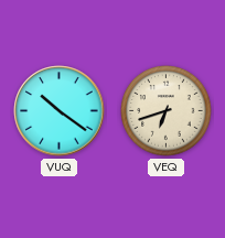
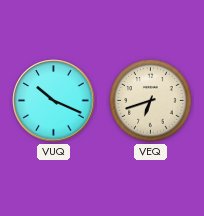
VUQ: 10:21 -> 10:19 (54, 101)
